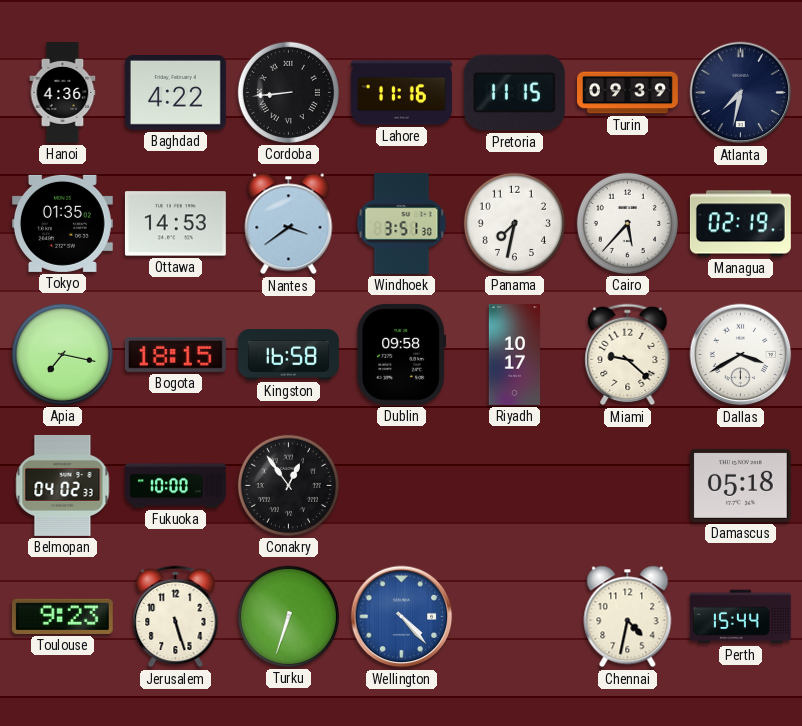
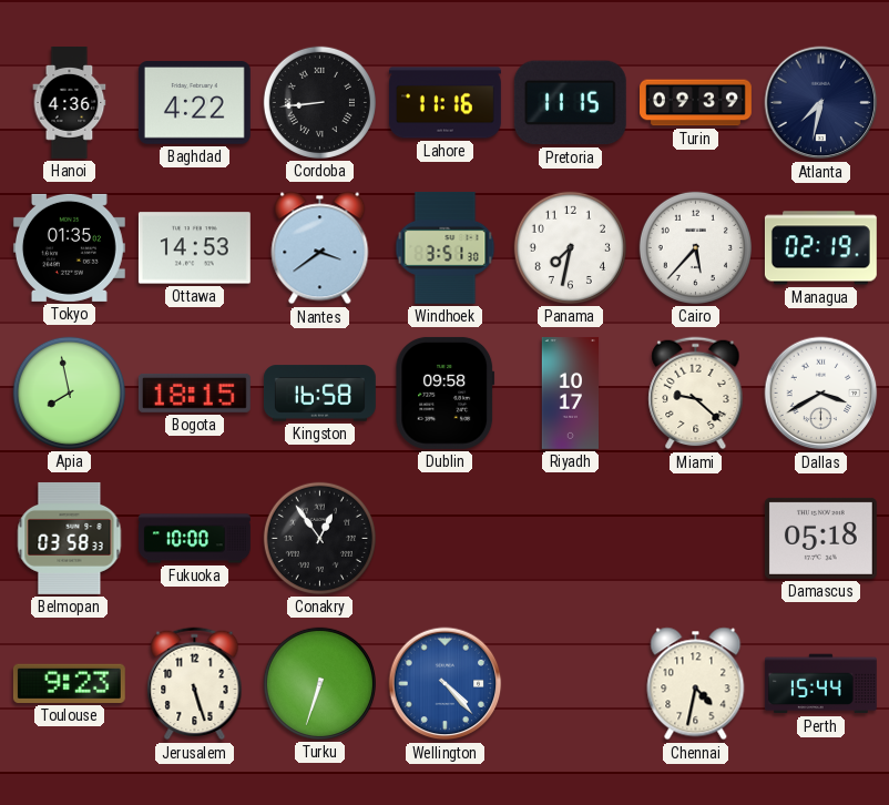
Apia: 7:17 -> 7:58 (69, 393)
Belmopan: 04:02 -> 03:58 (70, 538)
